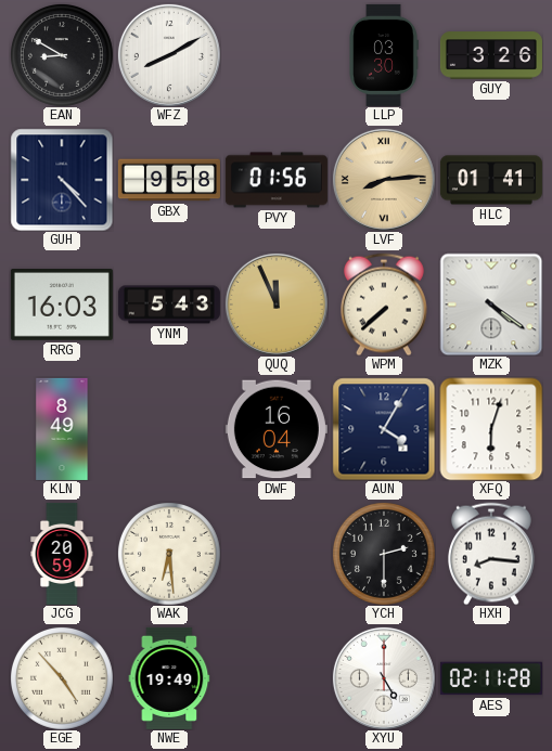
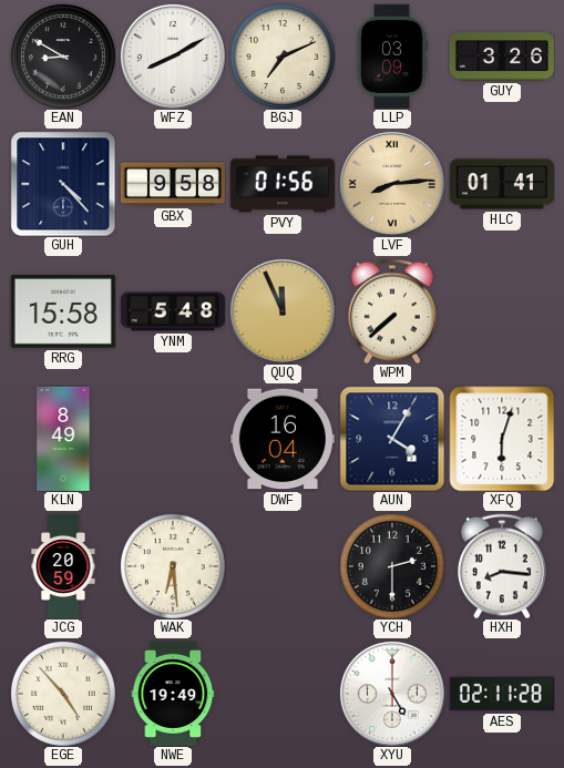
BGJ: none -> 7:11 (283, 57)
LLP: 03:30 -> 03:09 (392, 57)
RRG: 16:03 -> 15:58 (63, 313)
YNM: 5:43 -> 5:48 (173, 311)
MZK: 4:21 -> none (491, 305)
